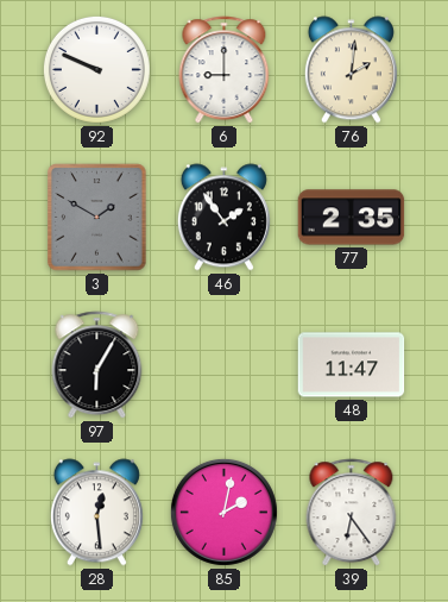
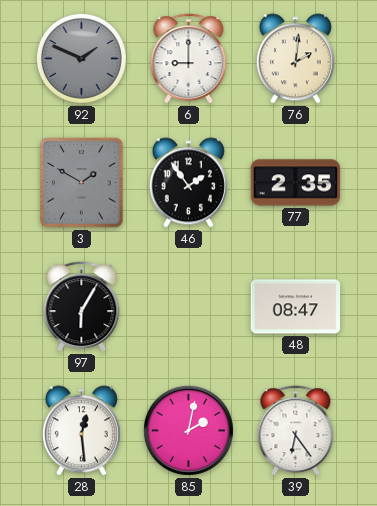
92: 9:49 -> 1:49 (81, 58)
92 dial: white -> grey (81, 58)
48: 11:47 -> 08:47 (296, 307)
